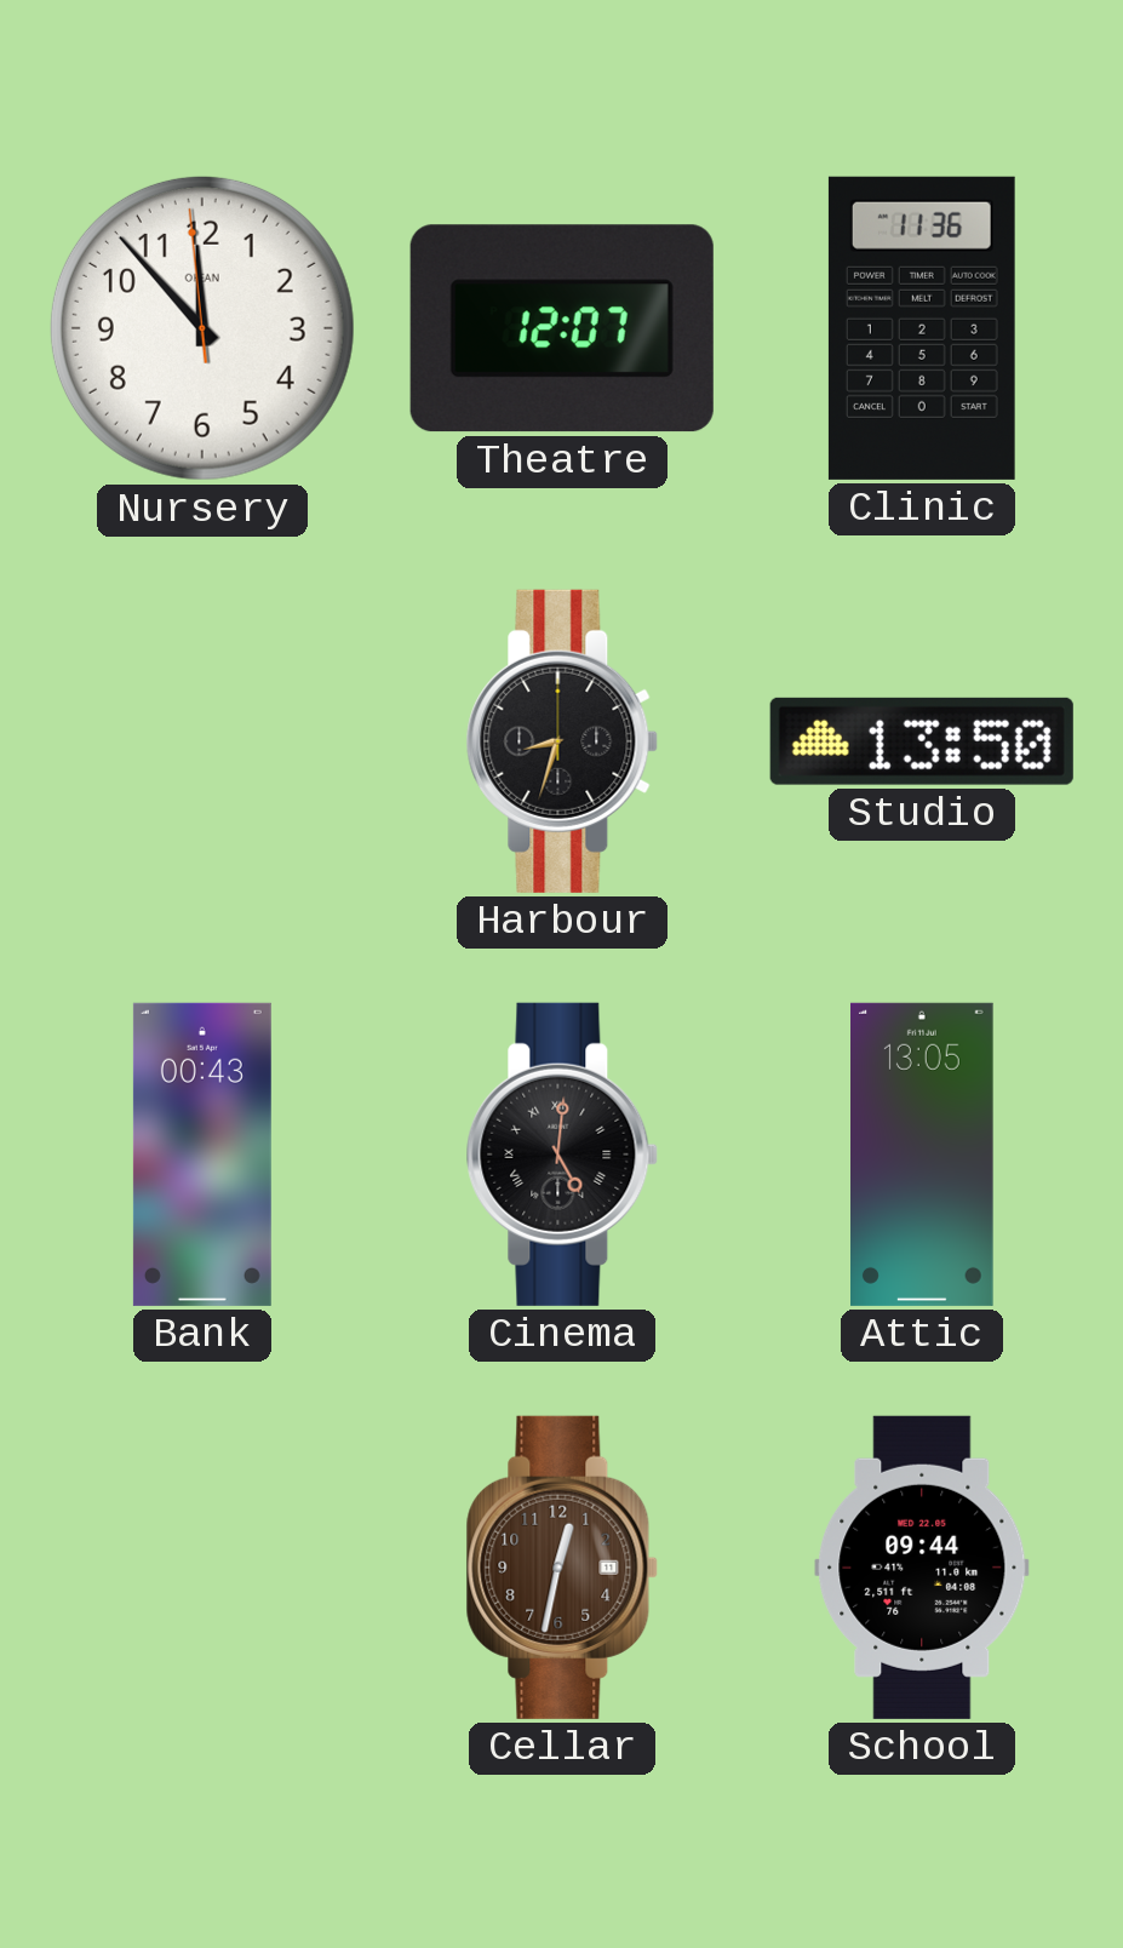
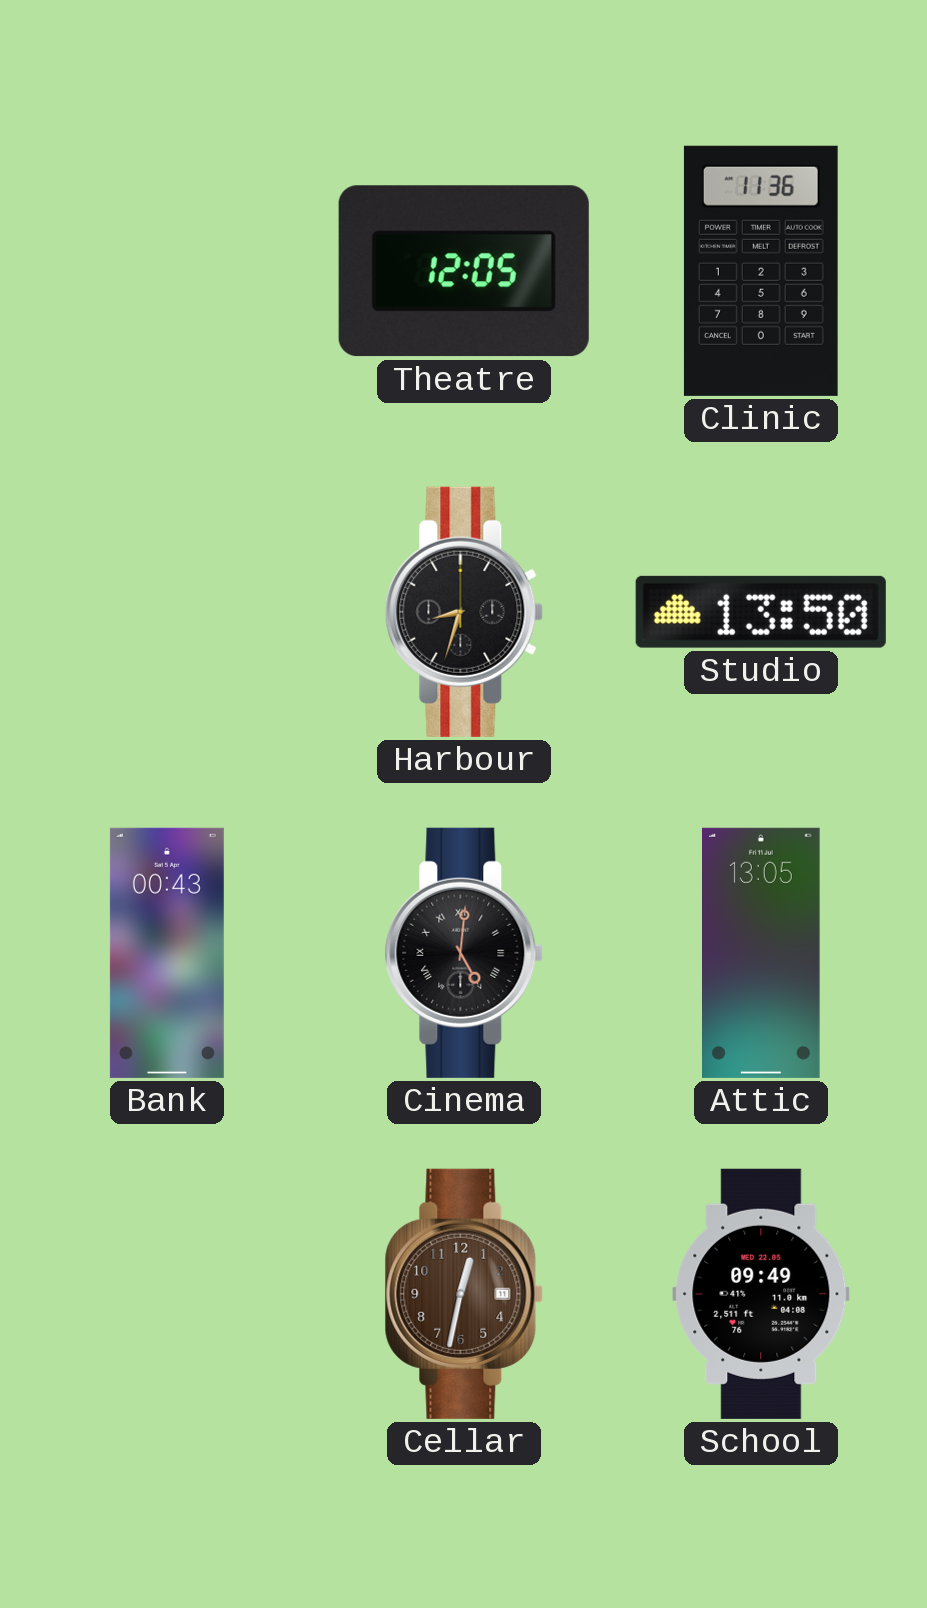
Nursery: 11:52 -> none (202, 328)
Theatre: 12:07 -> 12:05 (464, 271)
School: 09:44 -> 09:49 (761, 1294)
